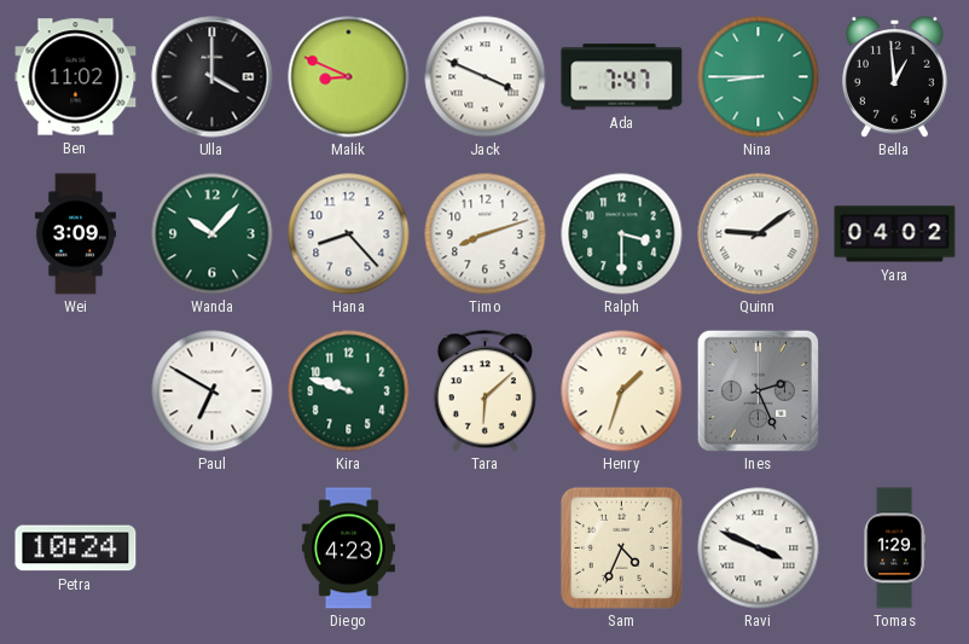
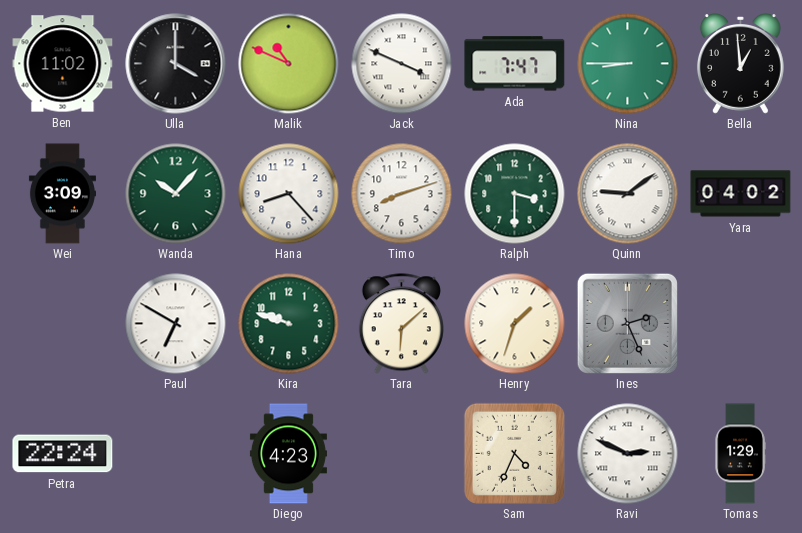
Malik: 8:49 -> 10:49 (289, 64)
Petra: 10:24 -> 22:24 (63, 454)
Ravi: 3:49 -> 2:49 (628, 454)
